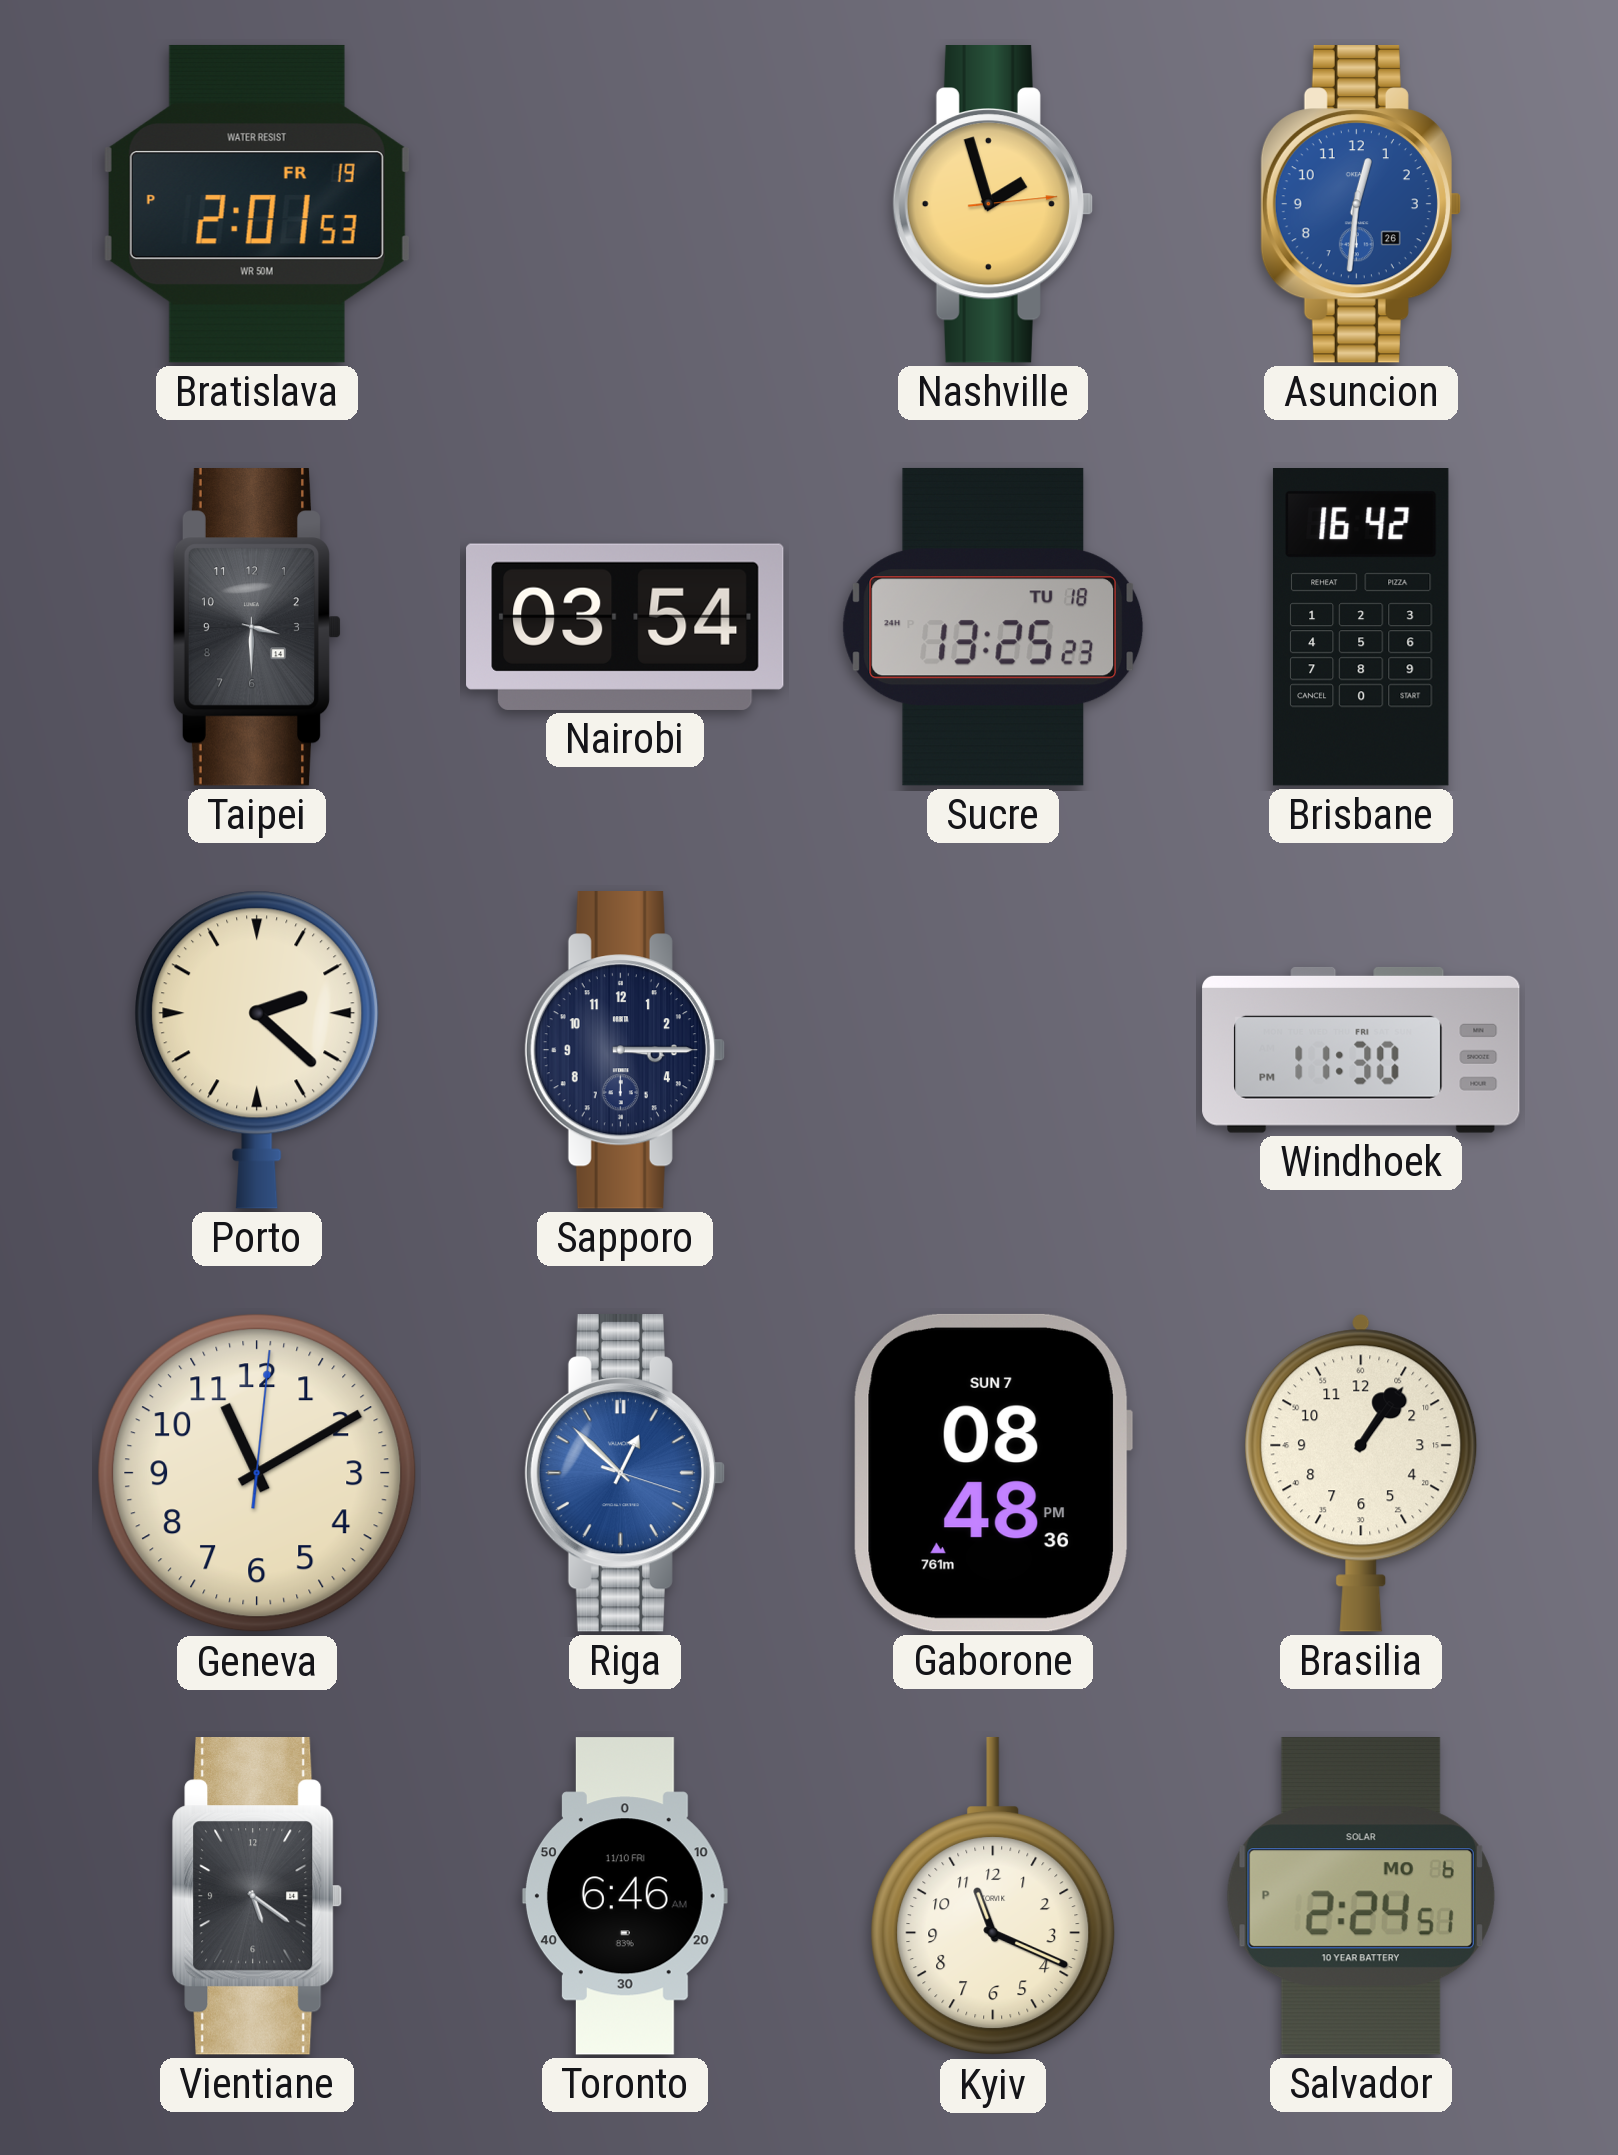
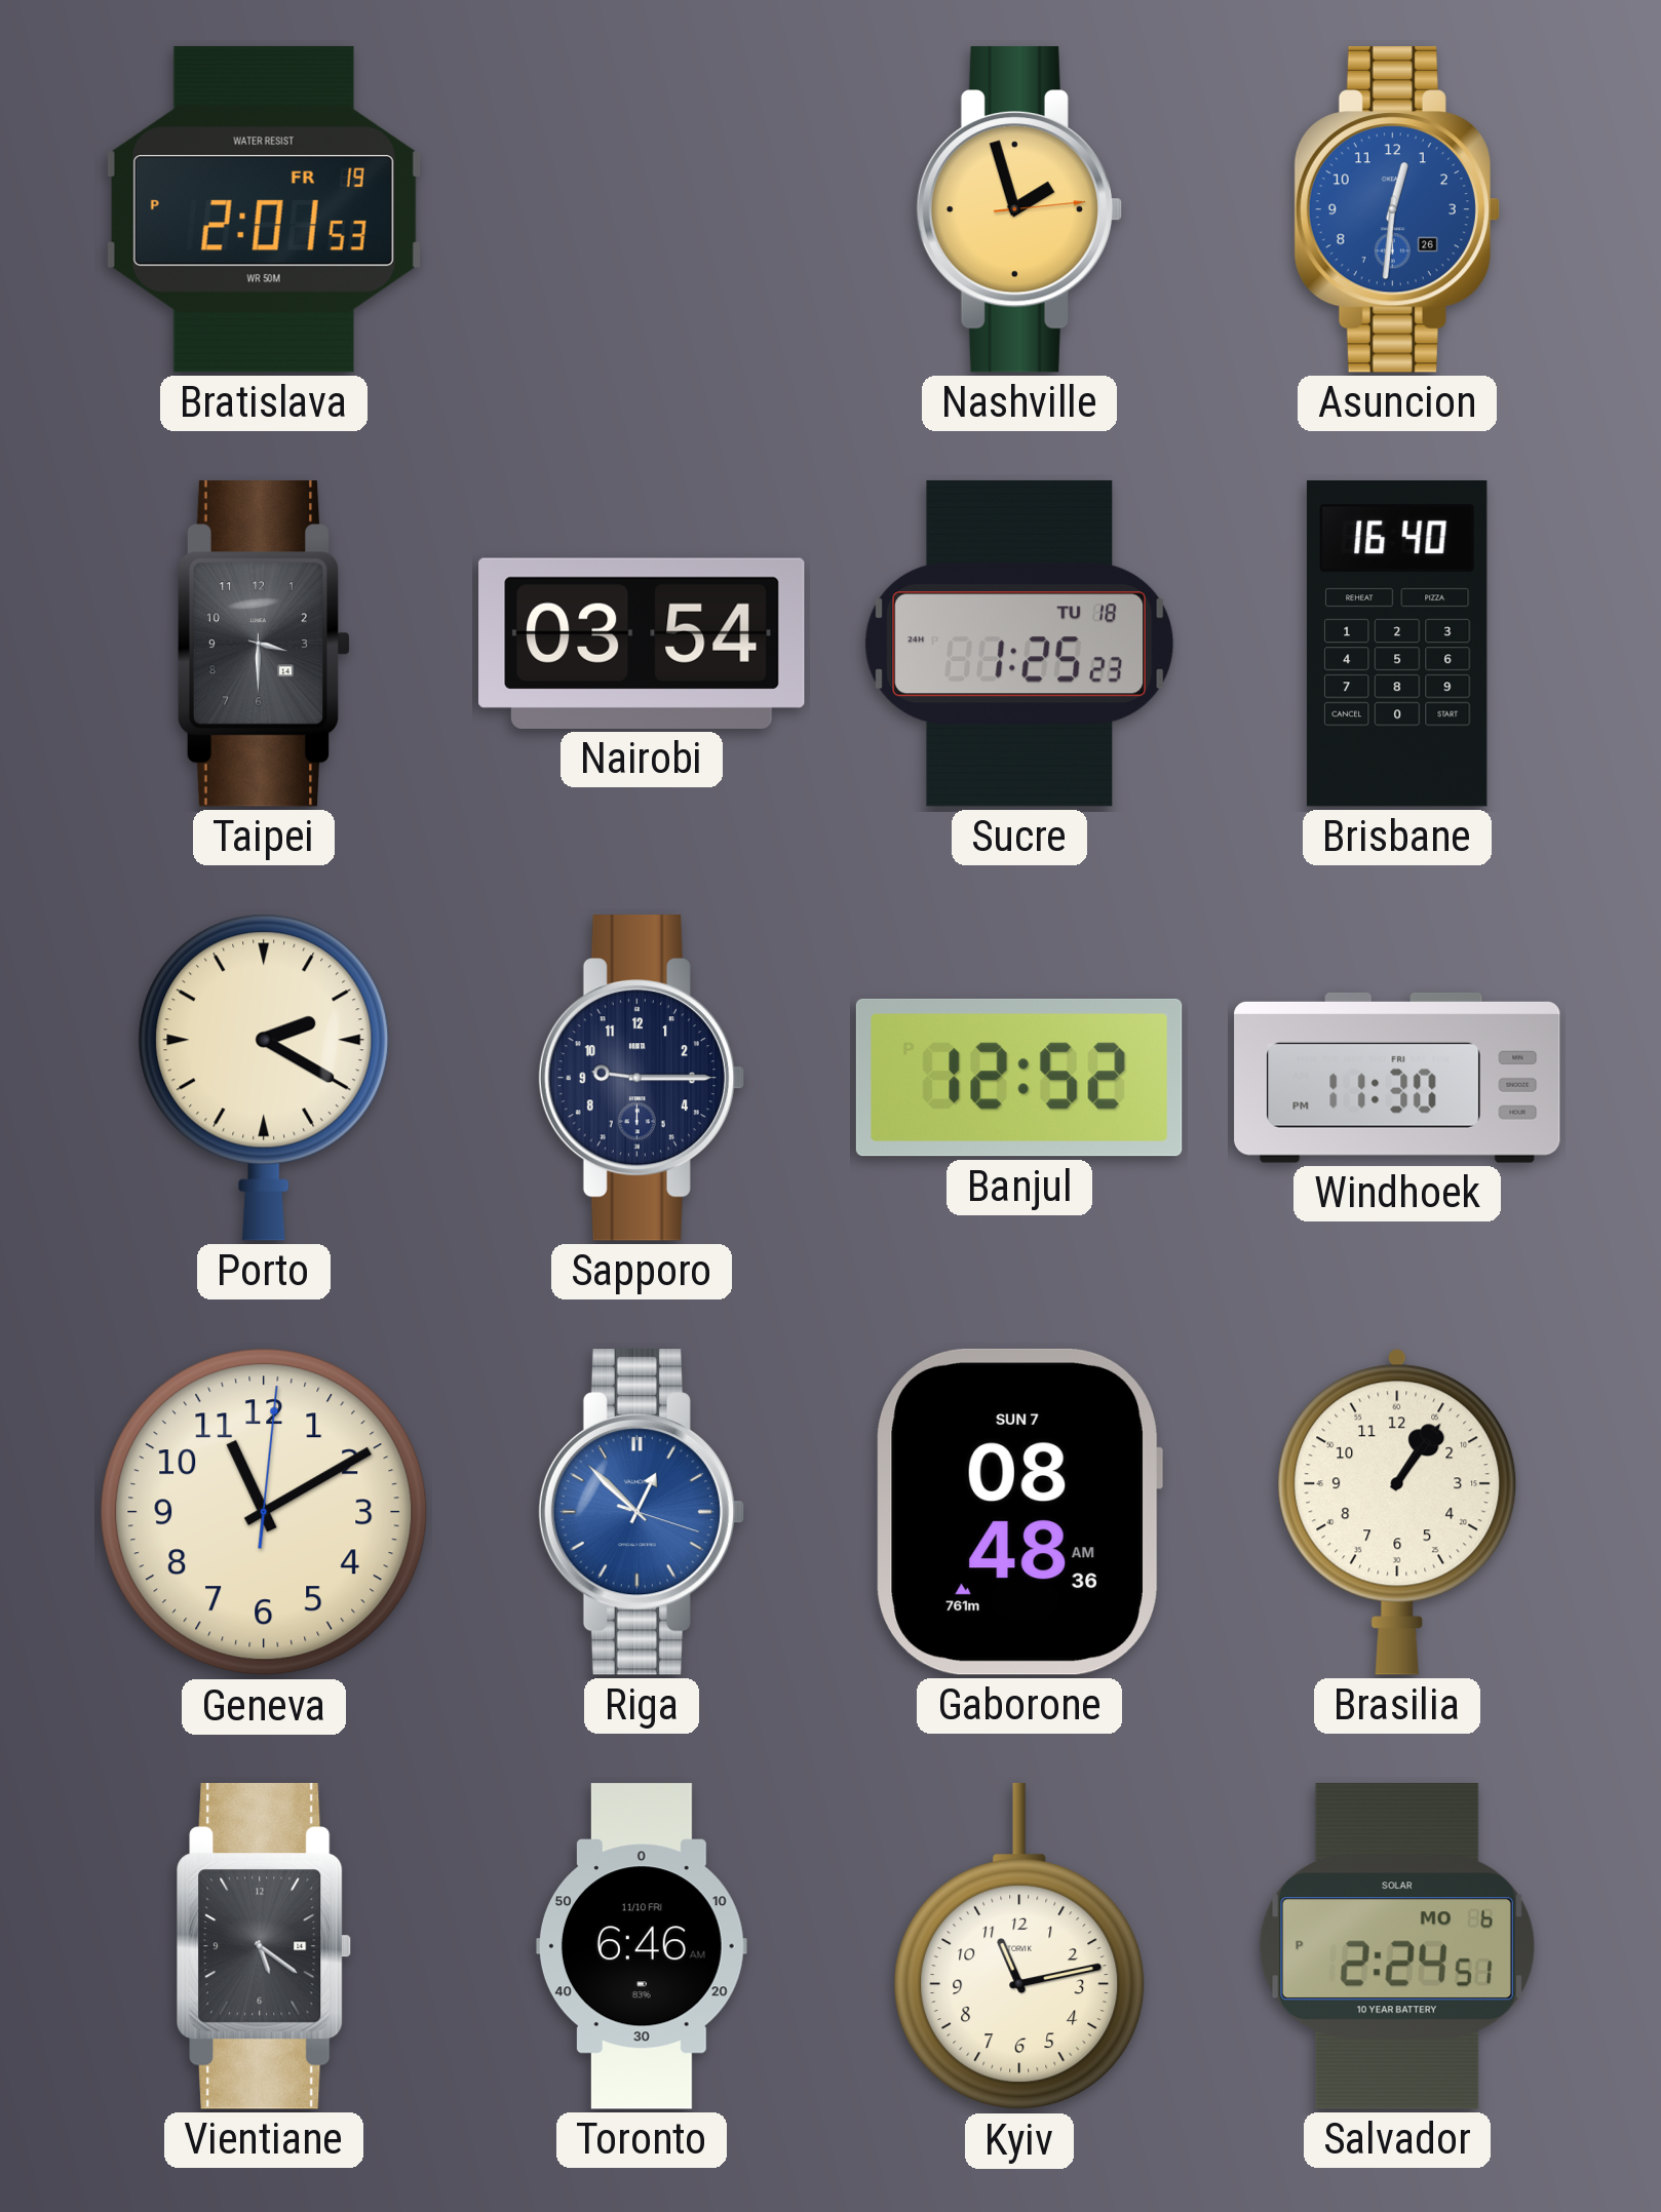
Sucre: 13:25 -> 1:25 (1019, 644)
Brisbane: 16:42 -> 16:40 (1397, 645)
Porto: 2:22 -> 2:20 (264, 1078)
Sapporo: 3:15 -> 9:15 (642, 1079)
Banjul: none -> 12:52 (1019, 1078)
Gaborone: 08:48:36 PM -> 08:48:36 AM (1019, 1512)
Kyiv: 11:19 -> 11:13 (1019, 1946)
